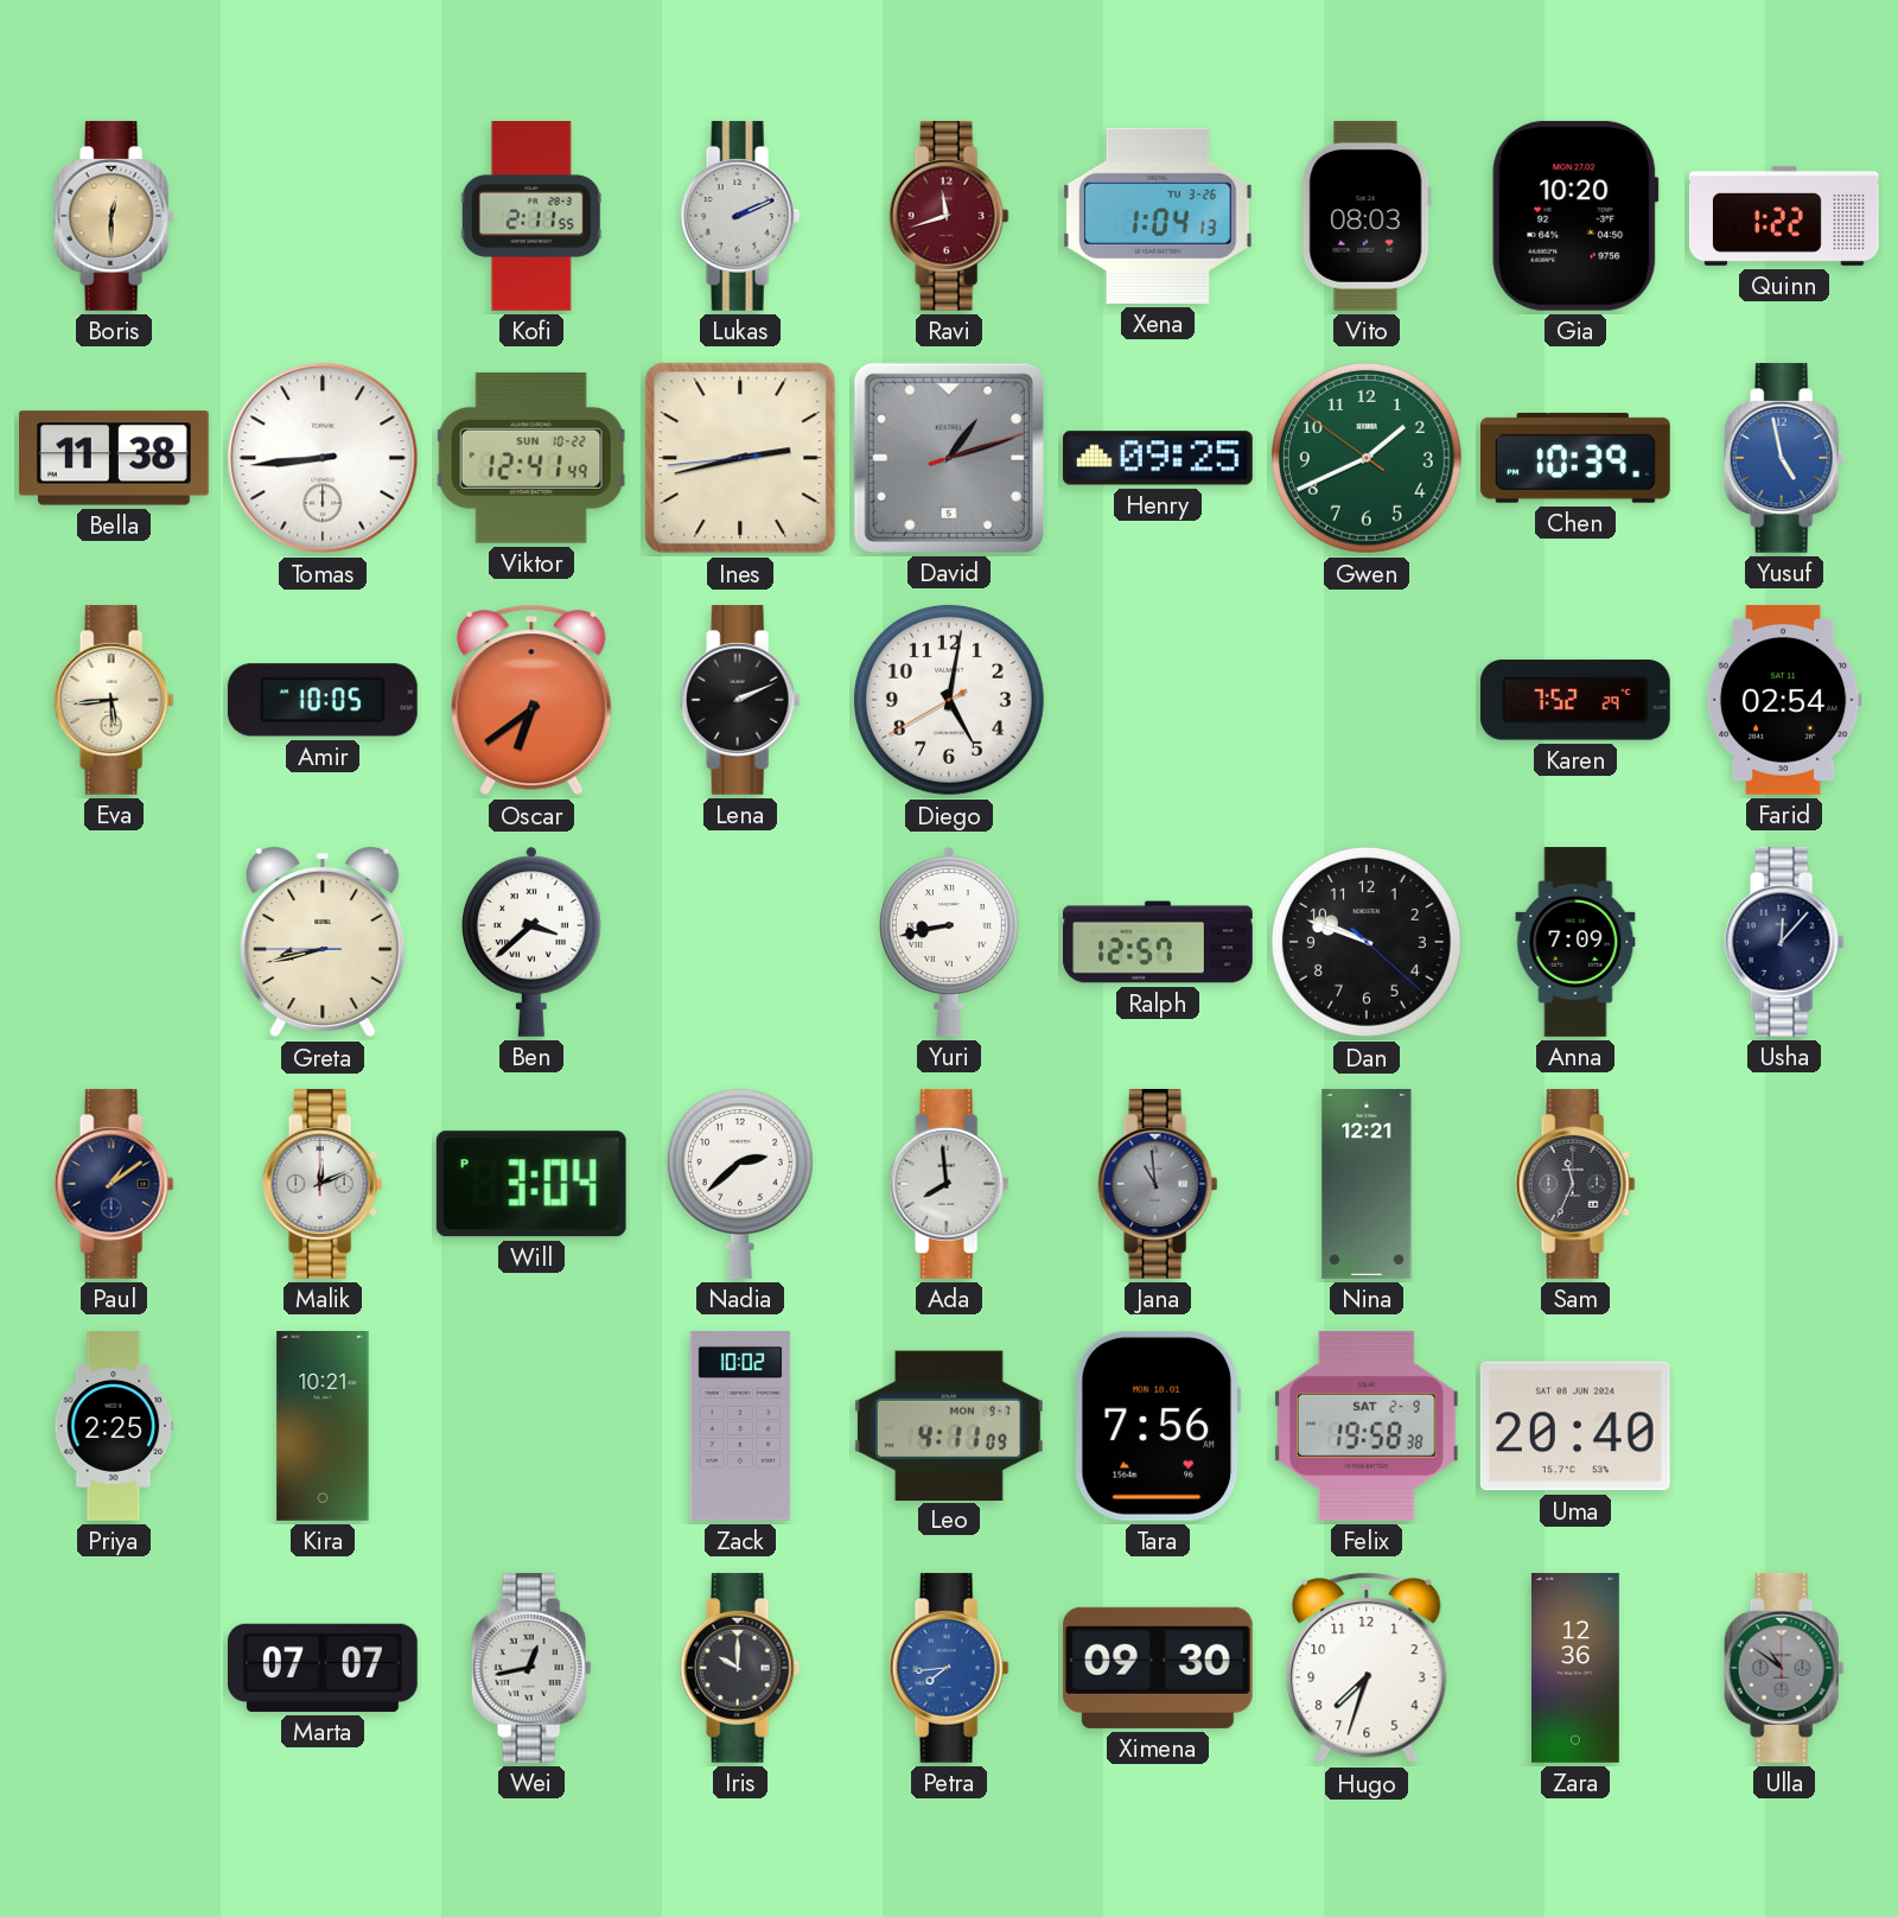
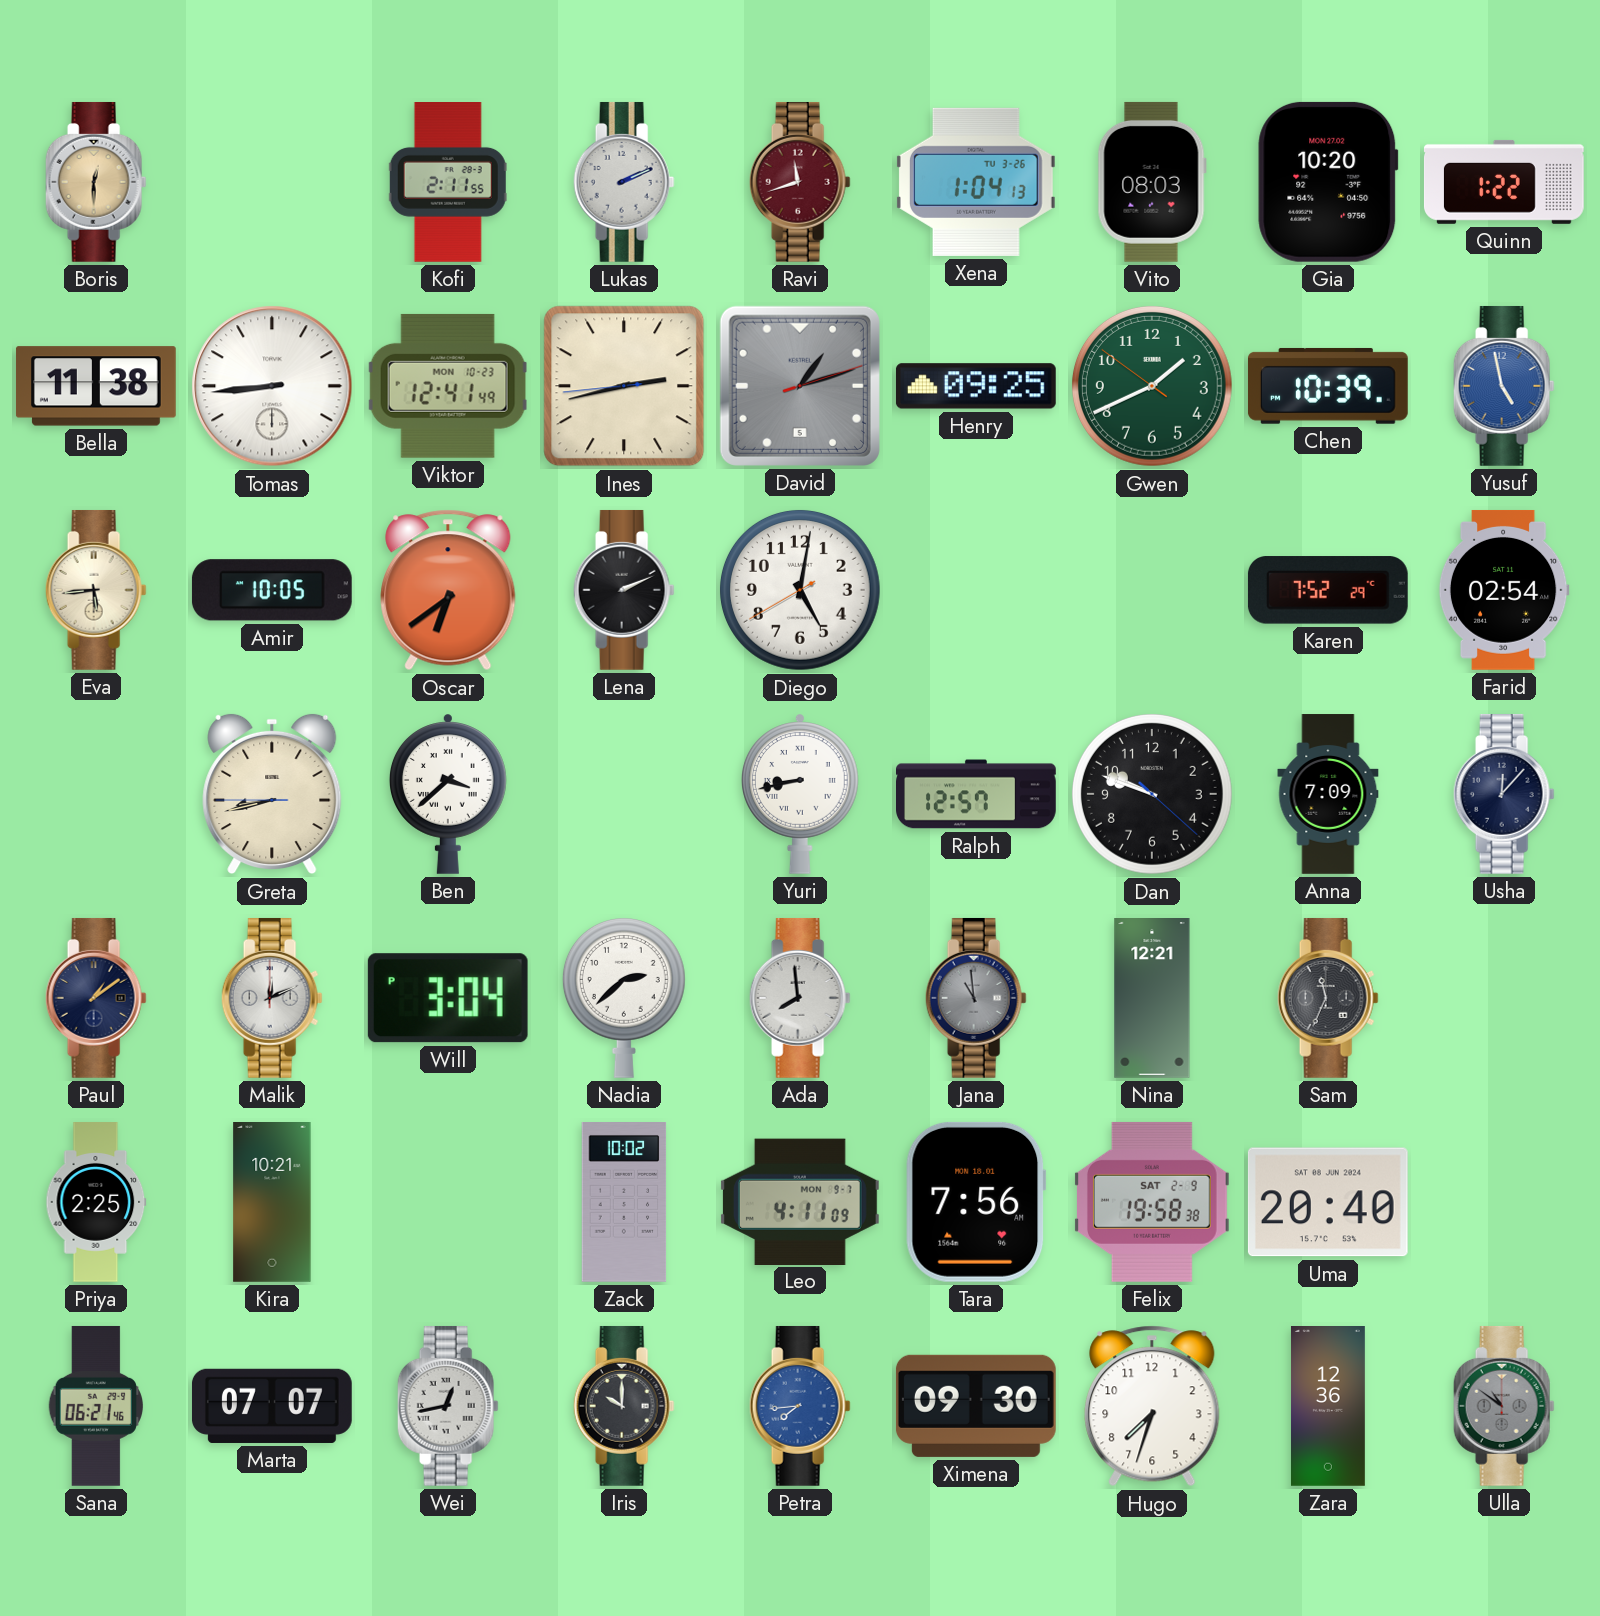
Viktor date: SUN 10-22 -> MON 10-23 (448, 386)
Sana: none -> 06:21 (95, 1406)
